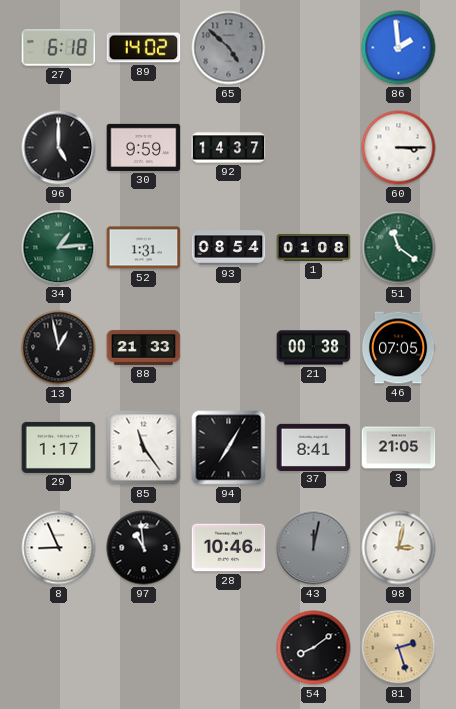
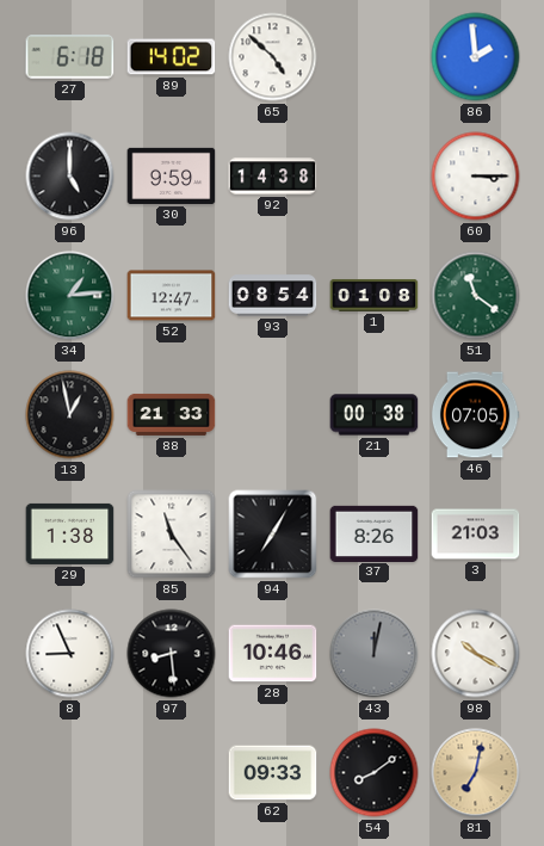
65 dial: grey -> white (273, 57)
92: 14:37 -> 14:38 (273, 177)
52: 1:31 -> 12:47 (172, 296)
29: 1:17 -> 1:38 (70, 533)
37: 8:41 -> 8:26 (375, 533)
3: 21:05 -> 21:03 (476, 535)
97: 10:59 -> 8:29 (172, 654)
98: 3:02 -> 10:20 (476, 654)
62: none -> 09:33 (273, 773)
81: 2:27 -> 7:02 (476, 773)
